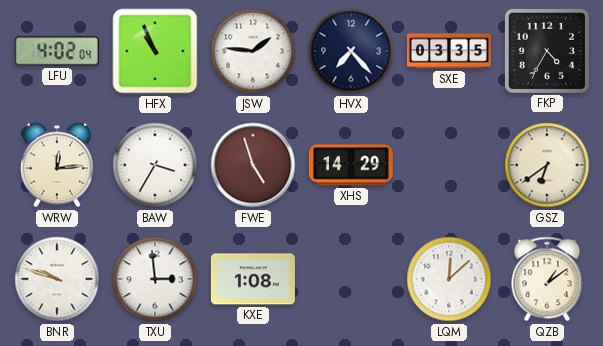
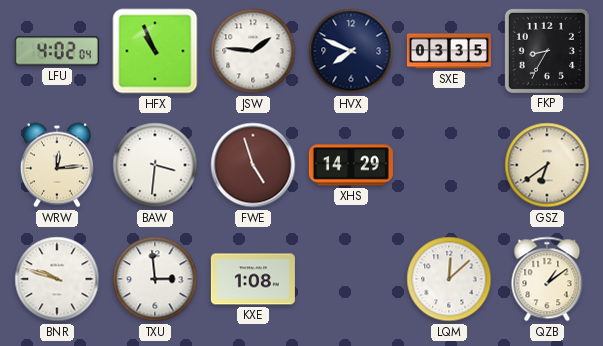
HVX: 7:23 -> 7:49 (351, 51)
FKP: 4:35 -> 8:35 (547, 51)
BAW: 3:35 -> 3:31 (155, 165)
